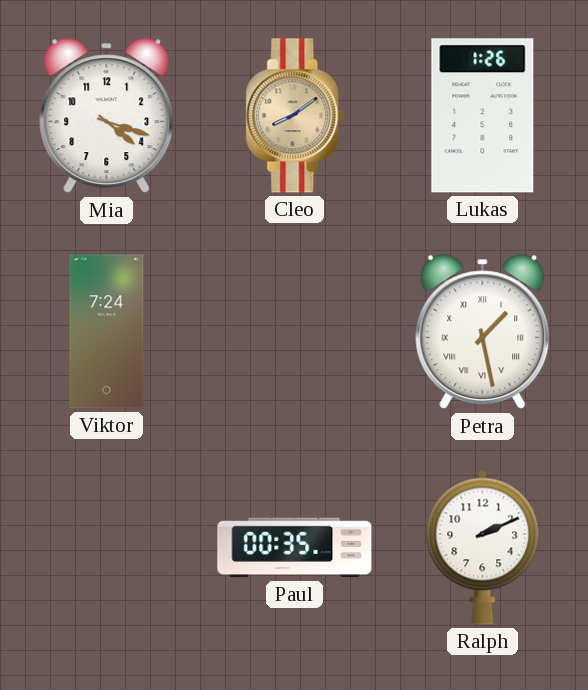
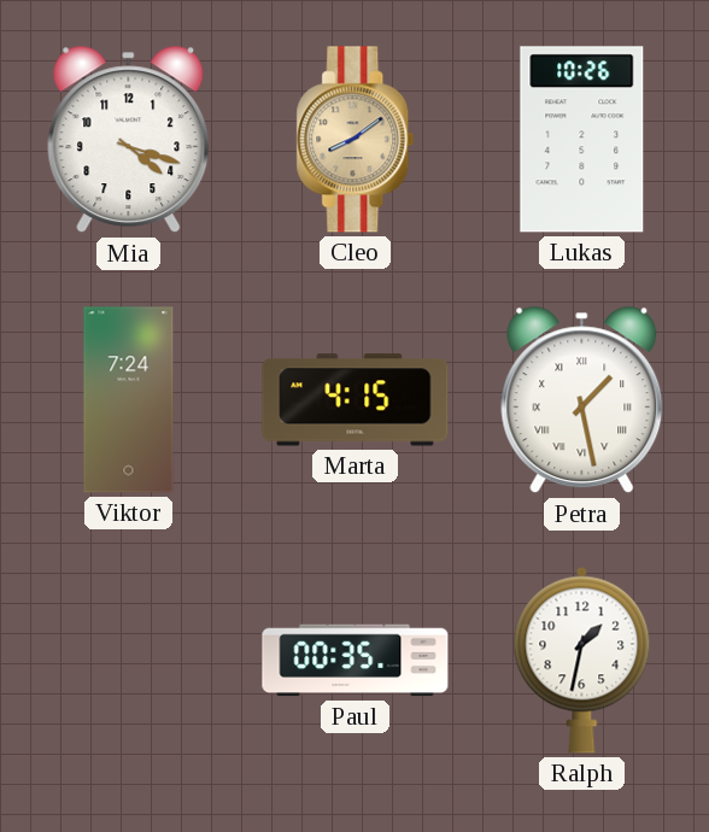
Lukas: 1:26 -> 10:26 (582, 140)
Marta: none -> 4:15 (356, 400)
Ralph: 2:11 -> 1:32 (582, 660)
